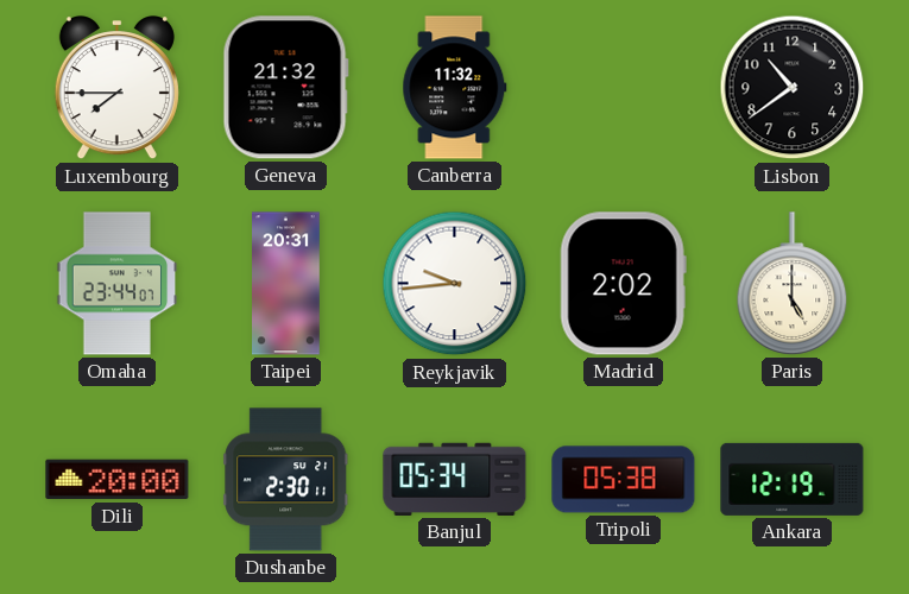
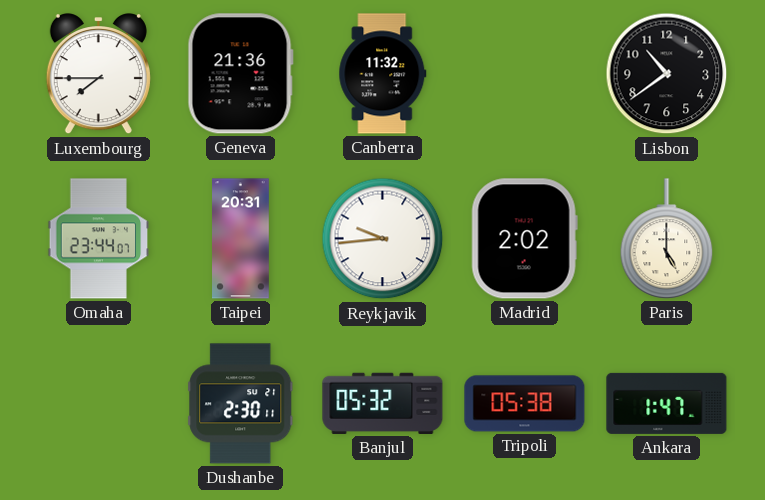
Geneva: 21:32 -> 21:36 (240, 74)
Dili: 20:00 -> none (118, 480)
Banjul: 05:34 -> 05:32 (383, 403)
Ankara: 12:19 -> 1:47 (667, 403)
